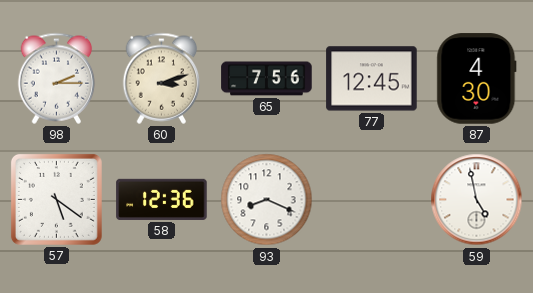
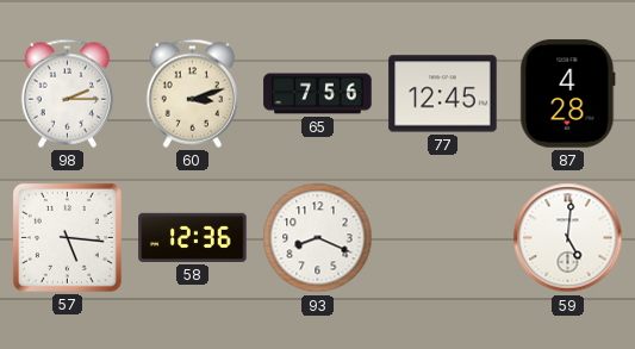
87: 4:30 -> 4:28 (568, 94)
57: 5:21 -> 5:16 (67, 237)
59: 4:58 -> 5:01 (568, 238)
